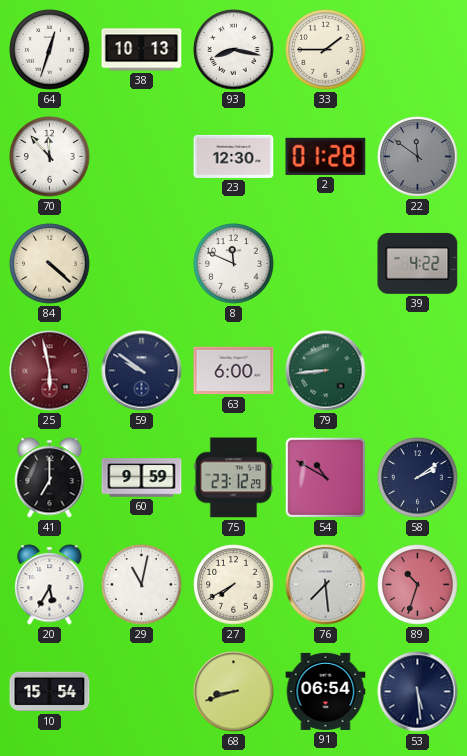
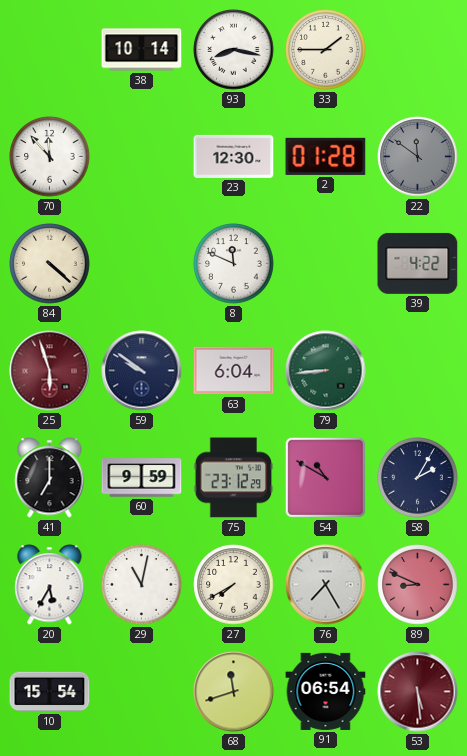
64: 12:33 -> none (50, 50)
38: 10:13 -> 10:14 (142, 50)
25: 5:58 -> 5:57 (50, 371)
63: 6:00 -> 6:04 (234, 371)
58: 2:09 -> 2:05 (418, 478)
76: 7:29 -> 7:25 (326, 585)
89: 10:33 -> 8:49 (418, 585)
68: 8:42 -> 11:42 (234, 692)
53 dial: navy -> burgundy (418, 692)
